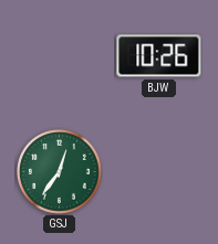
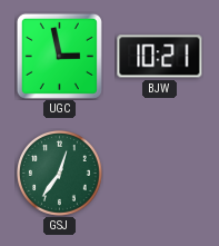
UGC: none -> 2:58 (59, 56)
BJW: 10:26 -> 10:21 (160, 57)
